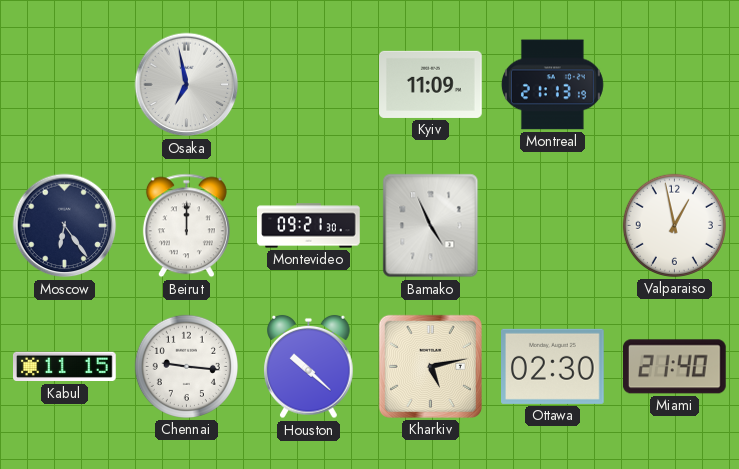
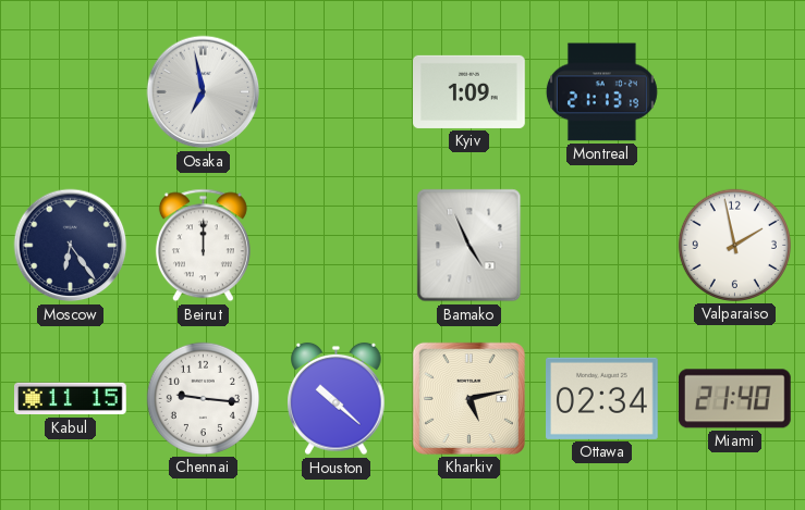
Kyiv: 11:09 -> 1:09 (469, 91)
Montevideo: 09:21 -> none (309, 226)
Valparaiso: 12:58 -> 1:58 (734, 245)
Ottawa: 02:30 -> 02:34 (602, 398)
